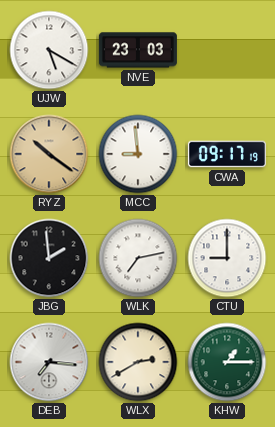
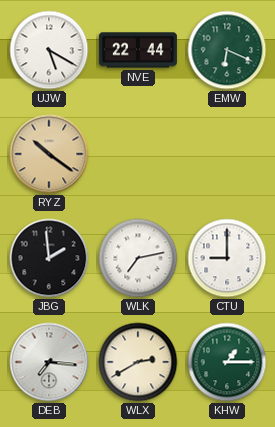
NVE: 23:03 -> 22:44 (138, 50)
EMW: none -> 6:19 (227, 50)
MCC: 8:59 -> none (138, 154)
CWA: 09:17 -> none (227, 154)
